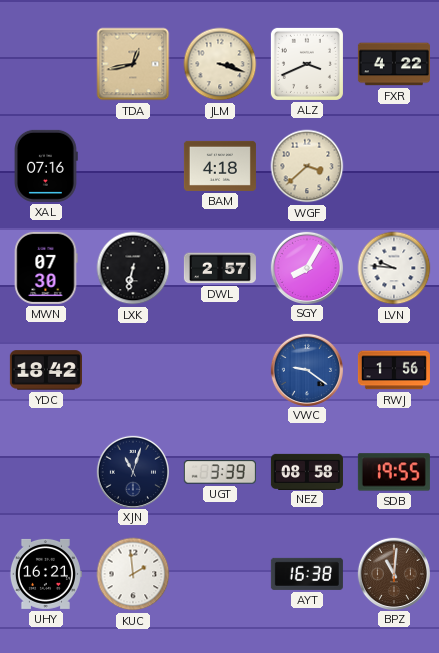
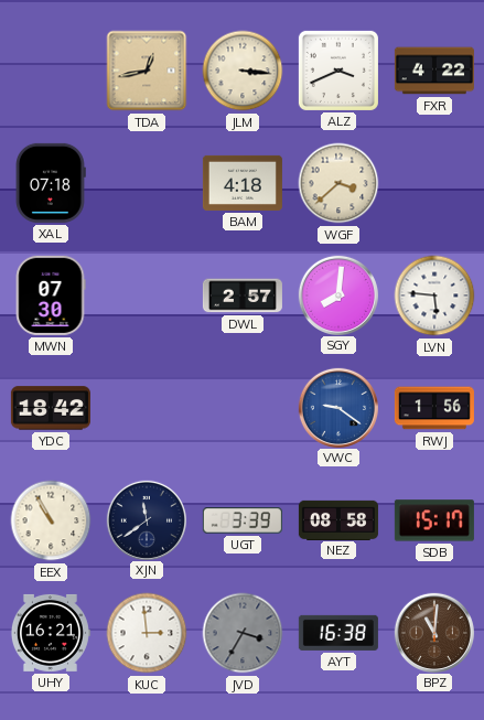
JLM: 3:18 -> 3:16 (243, 71)
XAL: 07:16 -> 07:18 (52, 183)
LXK: 6:32 -> none (133, 268)
SGY: 8:05 -> 8:01 (337, 294)
LVN: 9:46 -> 5:46 (434, 295)
EEX: none -> 10:55 (51, 520)
XJN: 11:03 -> 11:39 (146, 519)
SDB: 19:55 -> 15:17 (434, 520)
KUC: 1:59 -> 2:59 (147, 633)
JVD: none -> 3:35 (243, 633)
